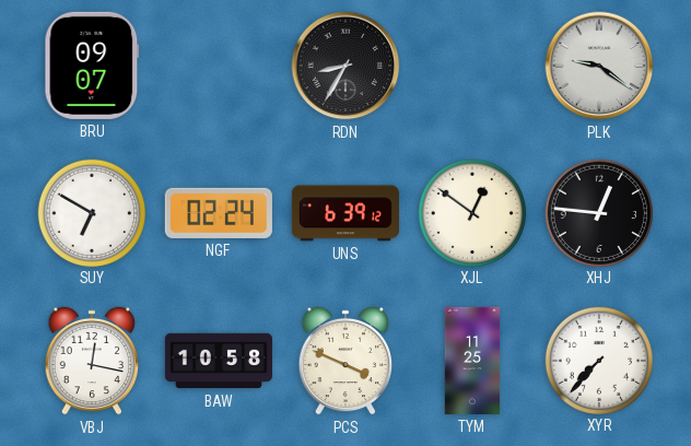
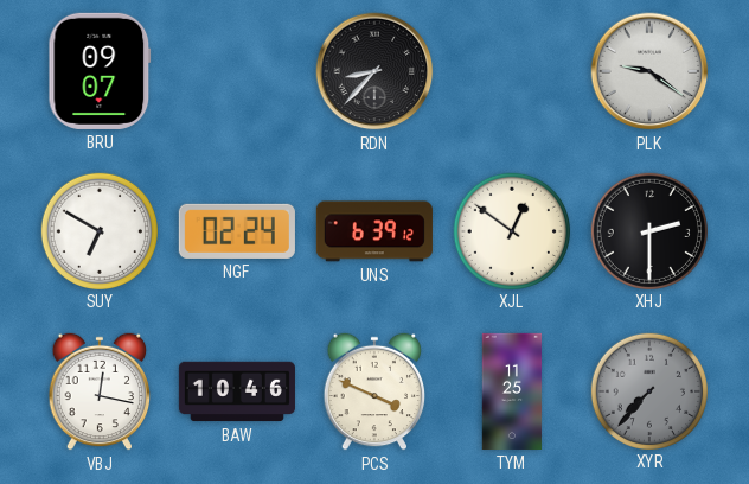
RDN: 8:35 -> 8:37 (375, 71)
XHJ: 12:46 -> 2:30 (648, 230)
BAW: 10:58 -> 10:46 (237, 391)
XYR dial: white -> grey (648, 390)
